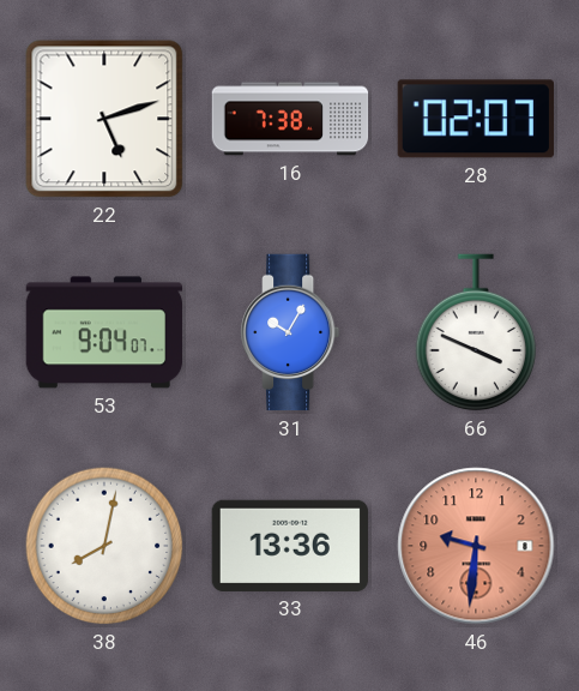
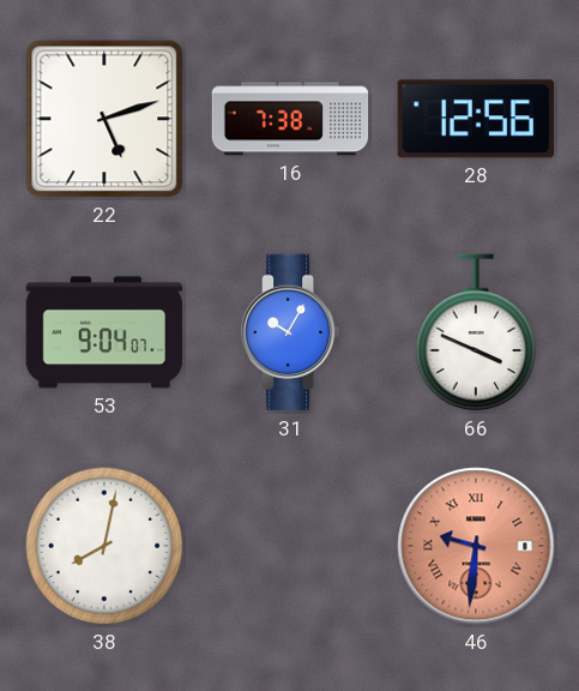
28: 02:07 -> 12:56 (475, 119)
33: 13:36 -> none (289, 546)
46 numerals: Arabic -> Roman (476, 546)
